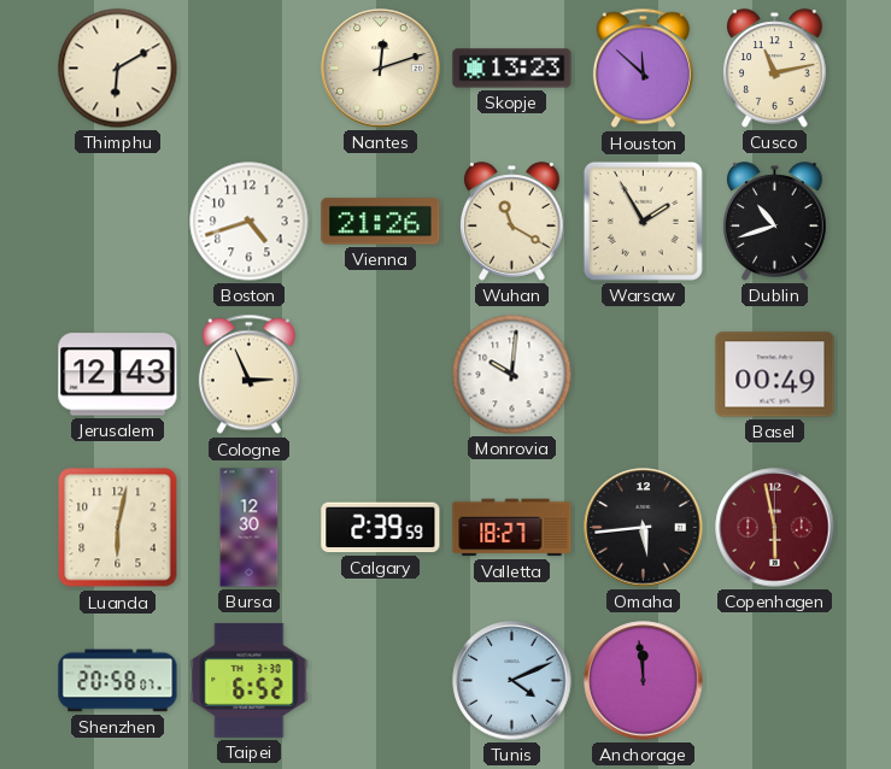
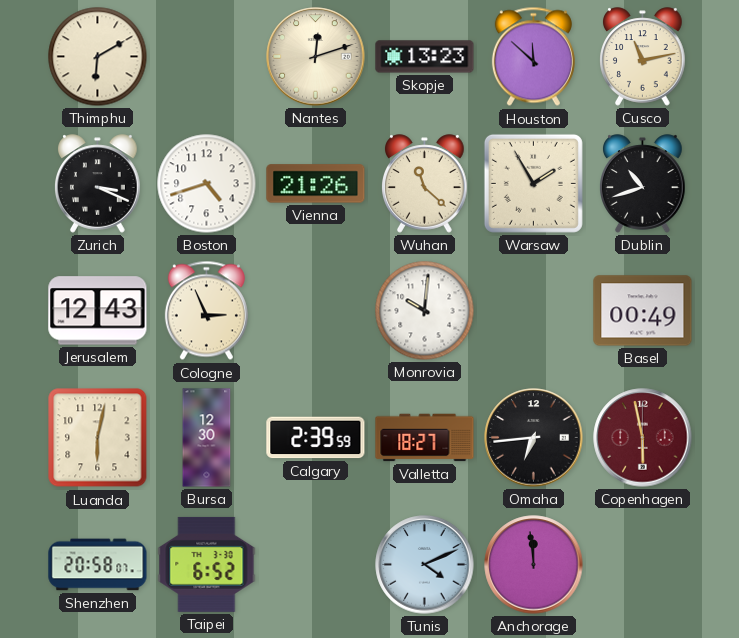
Zurich: none -> 3:19 (98, 184)
Wuhan: 11:20 -> 11:22 (425, 184)
Omaha: 5:44 -> 6:44 (534, 438)
